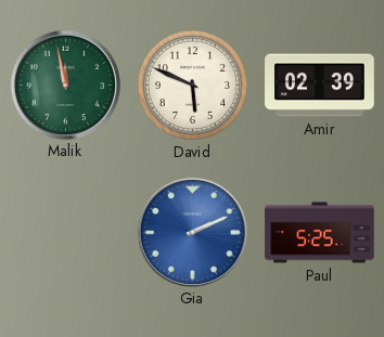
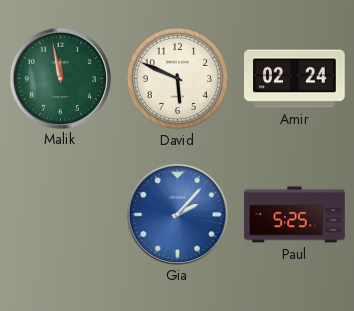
Amir: 02:39 -> 02:24 (295, 79)
Gia: 2:11 -> 2:07 (177, 214)
